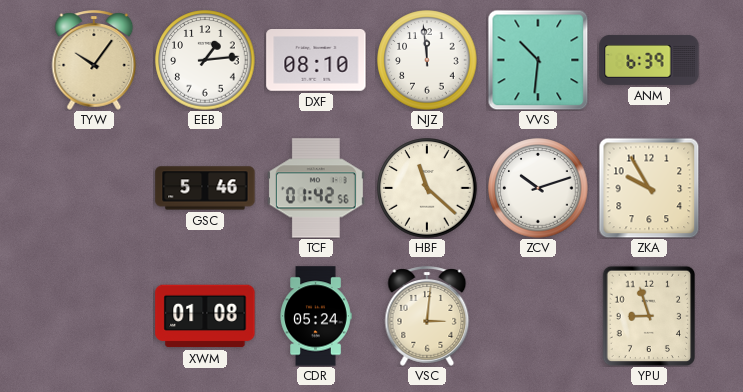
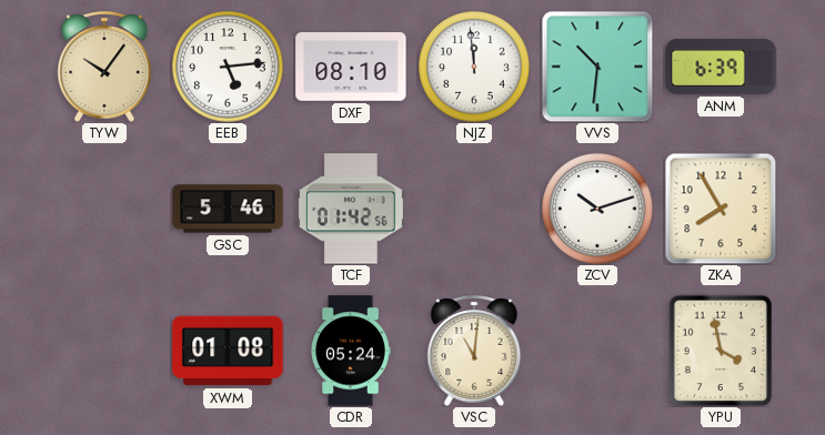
EEB: 1:14 -> 5:14 (228, 67)
HBF: 11:22 -> none (427, 188)
ZKA: 9:55 -> 7:55 (721, 209)
VSC: 3:01 -> 11:01 (474, 351)
YPU: 8:57 -> 3:58 (721, 351)
